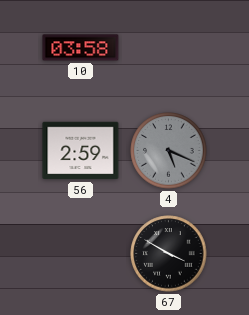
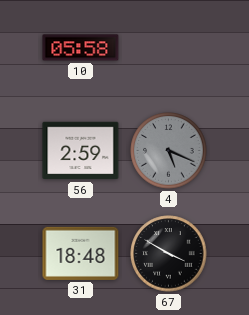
10: 03:58 -> 05:58 (81, 48)
31: none -> 18:48 (81, 253)
